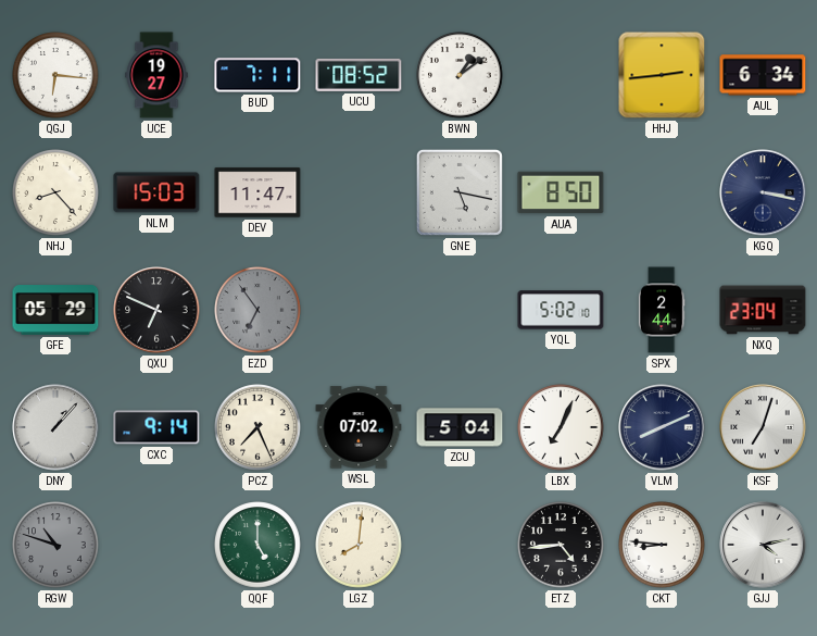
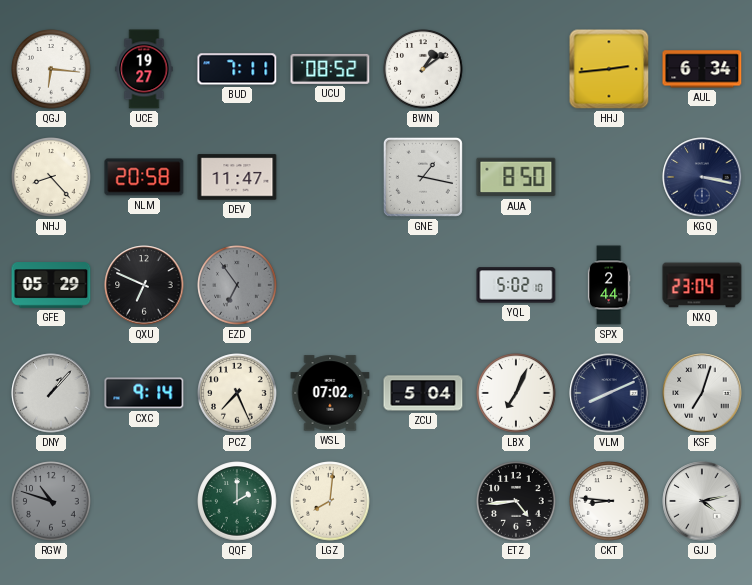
NLM: 15:03 -> 20:58 (144, 177)
GNE: 5:17 -> 1:17 (423, 177)
QQF: 5:00 -> 2:00 (237, 501)
